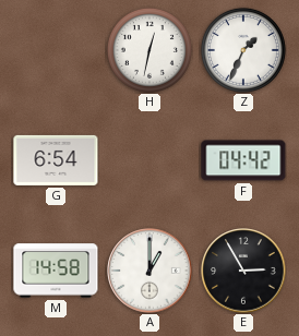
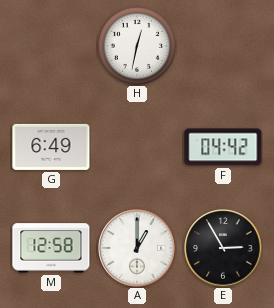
Z: 1:34 -> none (243, 50)
G: 6:54 -> 6:49 (51, 147)
M: 14:58 -> 12:58 (51, 248)
